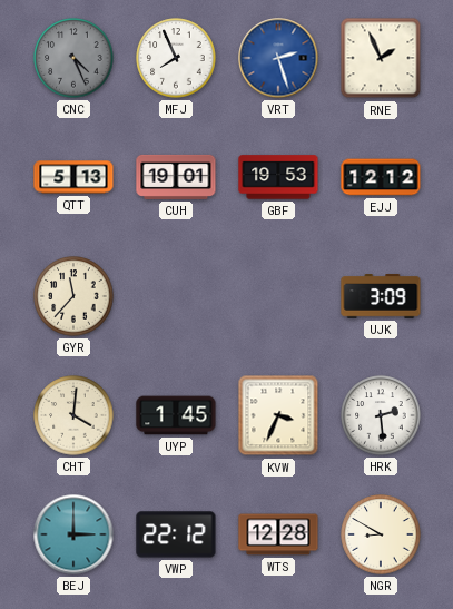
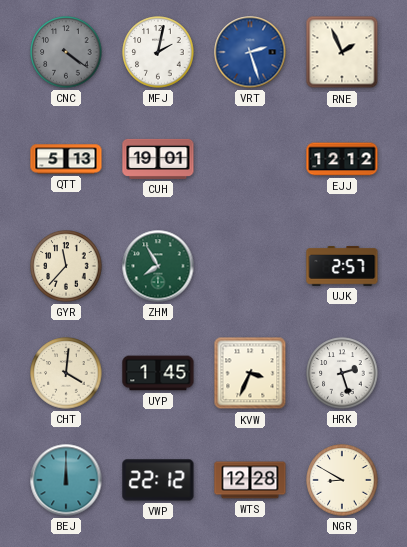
CNC: 4:26 -> 4:21 (66, 52)
MFJ: 7:56 -> 2:02 (158, 52)
GBF: 19:53 -> none (278, 177)
ZHM: none -> 7:55 (158, 266)
UJK: 3:09 -> 2:57 (342, 266)
HRK: 2:29 -> 2:27 (342, 373)
BEJ: 3:00 -> 12:00 (66, 480)
